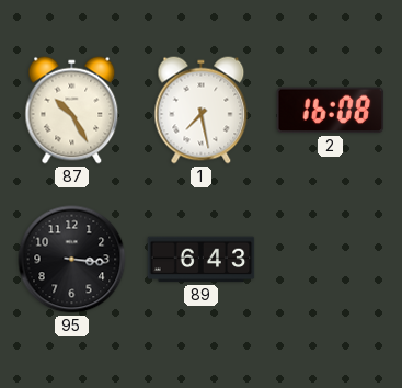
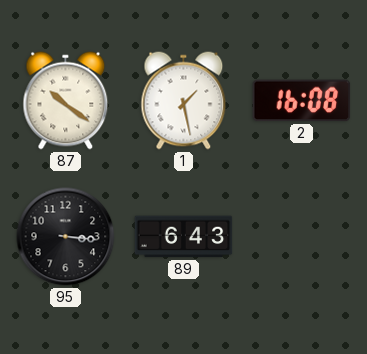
87: 10:25 -> 10:21 (66, 101)
1: 7:28 -> 1:28 (184, 101)
